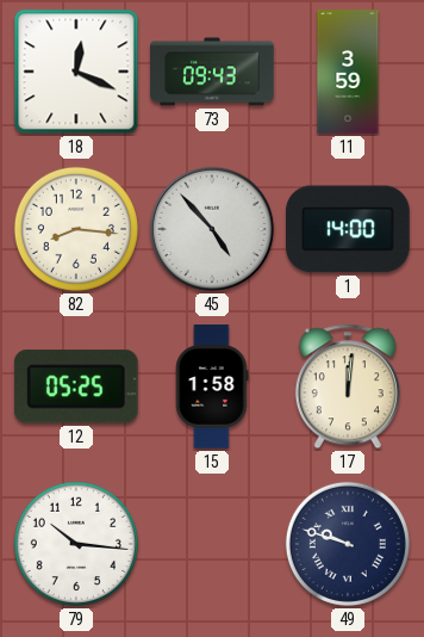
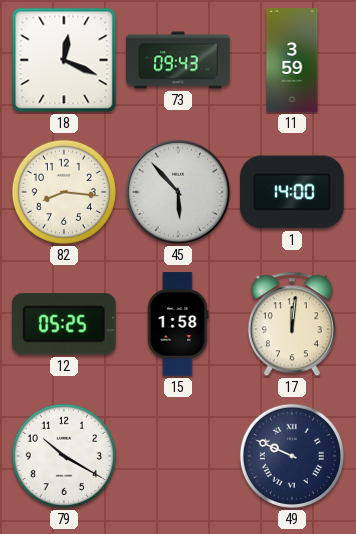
45: 4:53 -> 5:53 (178, 192)
79: 10:16 -> 10:20 (64, 456)
49: 9:48 -> 9:49 (292, 456)
